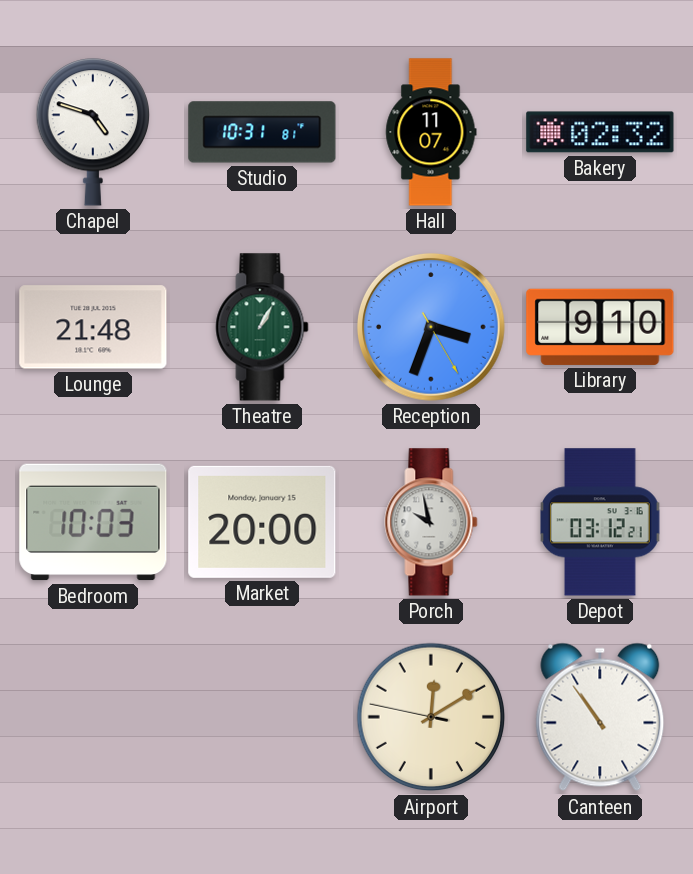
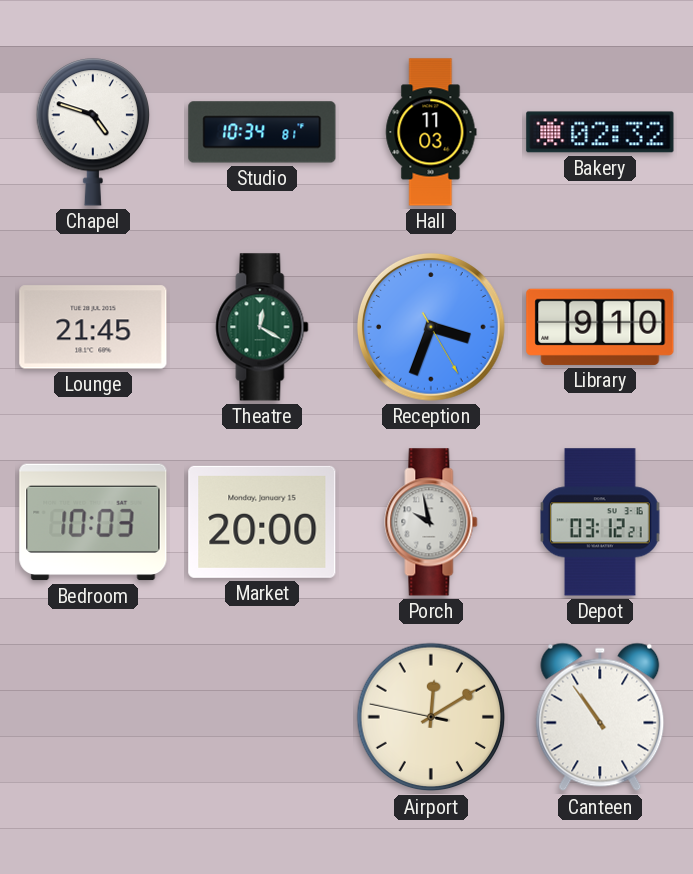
Studio: 10:31 -> 10:34 (262, 132)
Hall: 11:07 -> 11:03 (431, 132)
Lounge: 21:48 -> 21:45 (93, 327)
Theatre: 1:05 -> 12:20 (262, 327)
